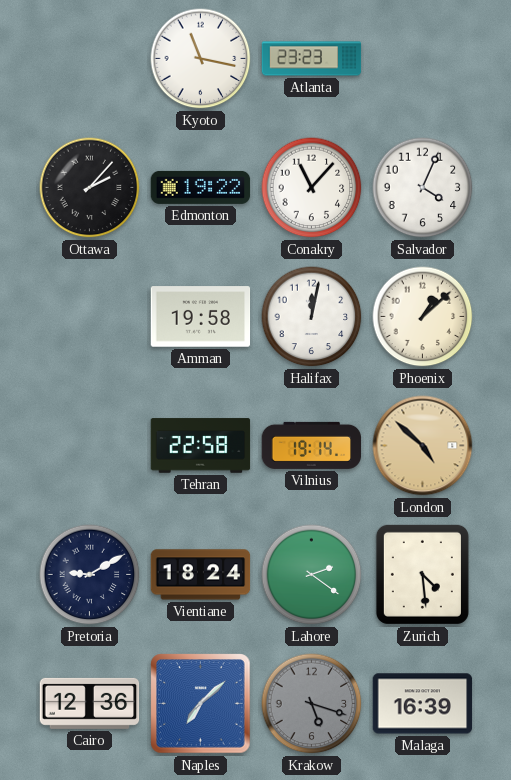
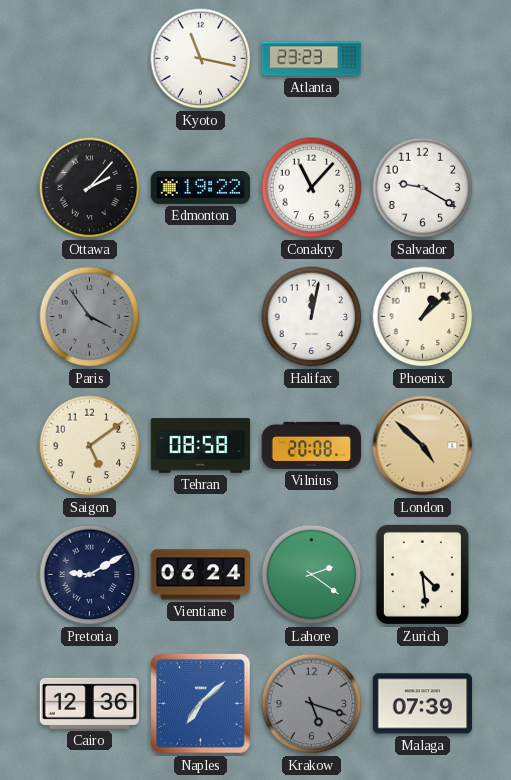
Salvador: 4:04 -> 9:20 (423, 188)
Paris: none -> 3:54 (90, 317)
Amman: 19:58 -> none (201, 317)
Saigon: none -> 5:09 (90, 446)
Tehran: 22:58 -> 08:58 (201, 446)
Vilnius: 19:14 -> 20:08 (312, 445)
Vientiane: 18:24 -> 06:24 (201, 575)
Malaga: 16:39 -> 07:39 (423, 704)
